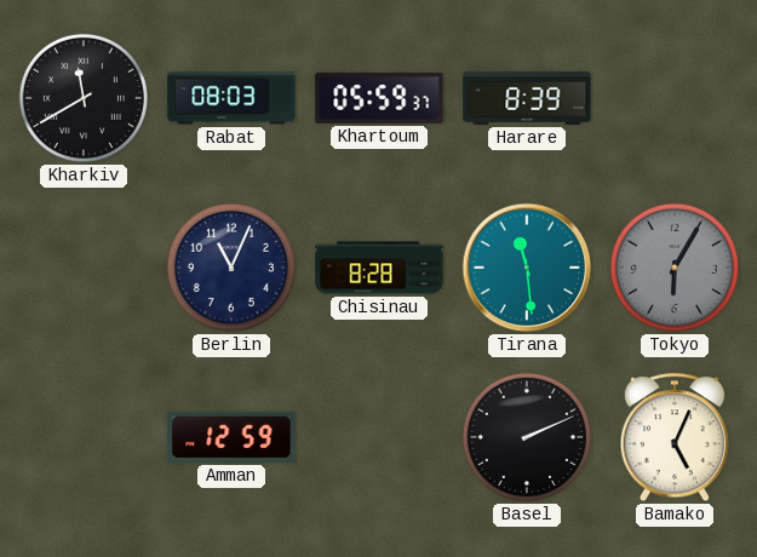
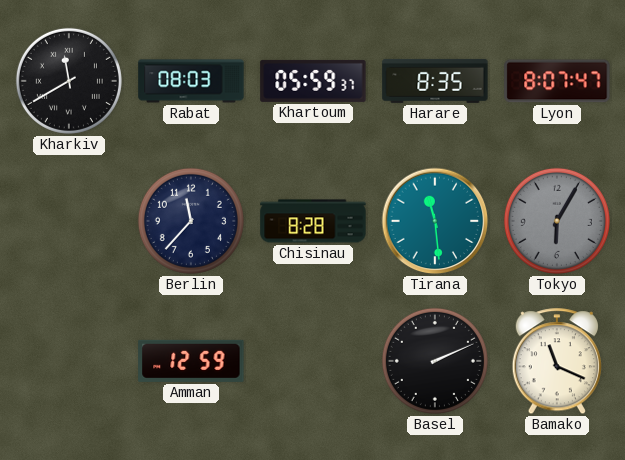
Harare: 8:39 -> 8:35 (435, 81)
Lyon: none -> 8:07 (557, 81)
Berlin: 11:04 -> 11:37 (191, 221)
Bamako: 5:04 -> 11:19 (557, 362)
